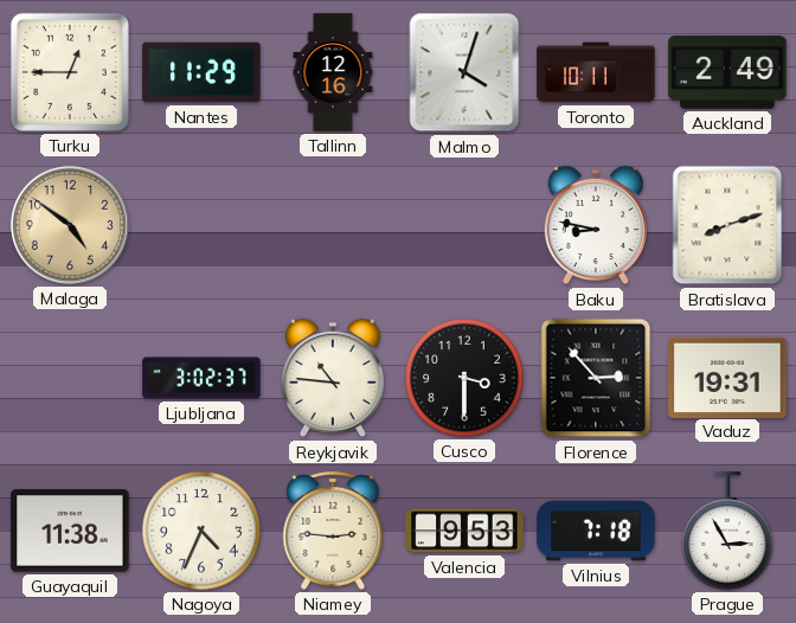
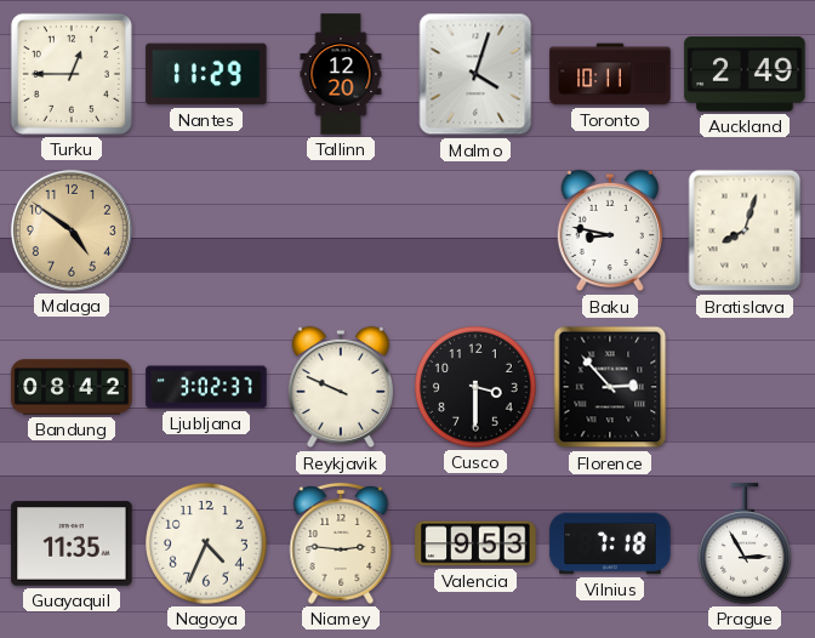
Tallinn: 12:16 -> 12:20 (341, 74)
Bratislava: 8:12 -> 8:03 (745, 230)
Bandung: none -> 08:42 (72, 387)
Reykjavik: 10:46 -> 9:49 (340, 387)
Vaduz: 19:31 -> none (727, 377)
Guayaquil: 11:38 -> 11:35 (72, 543)
